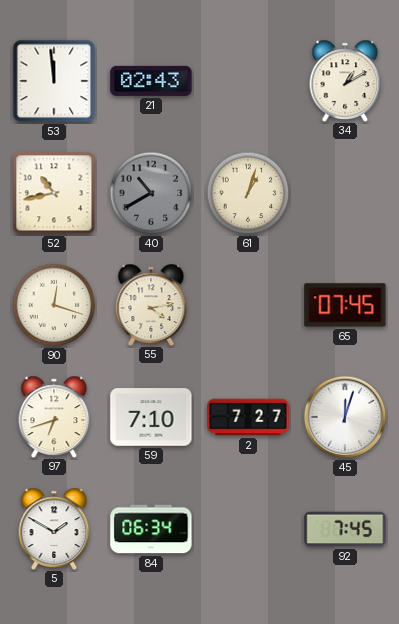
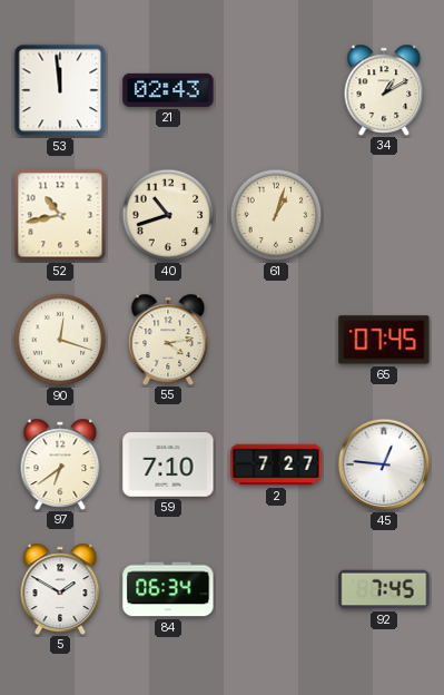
40: 10:40 -> 10:42 (168, 215)
40 dial: grey -> cream (168, 215)
97: 6:42 -> 6:39 (60, 463)
45: 12:03 -> 12:46 (384, 464)
